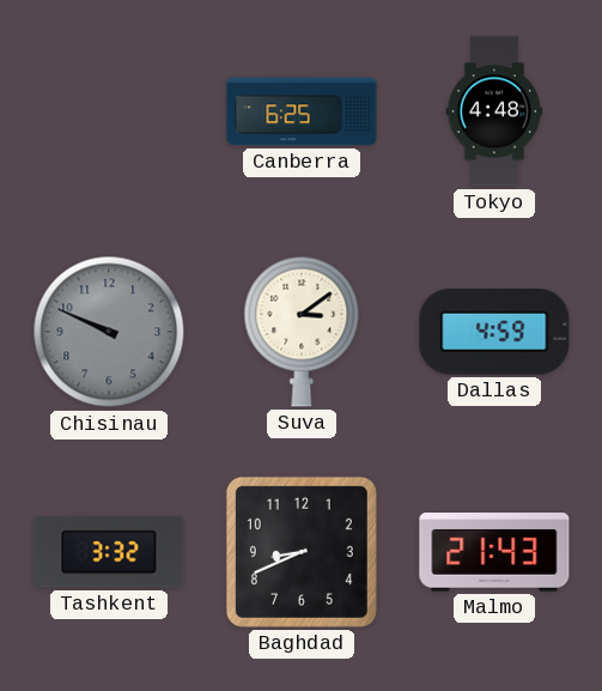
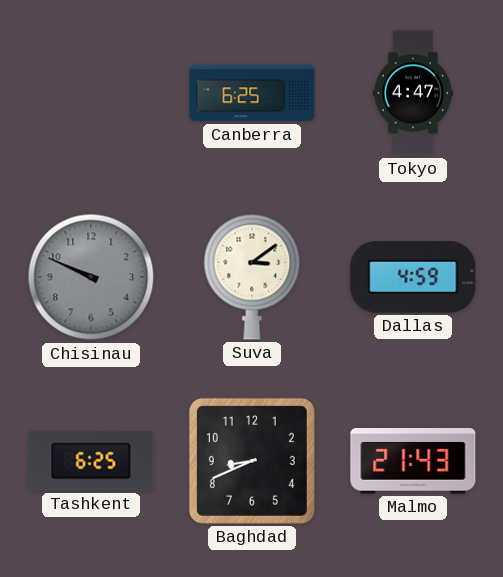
Tokyo: 4:48 -> 4:47 (413, 93)
Tashkent: 3:32 -> 6:25 (91, 461)
